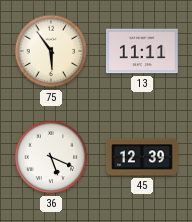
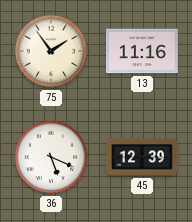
75: 5:54 -> 1:54 (51, 51)
13: 11:11 -> 11:16 (142, 51)
